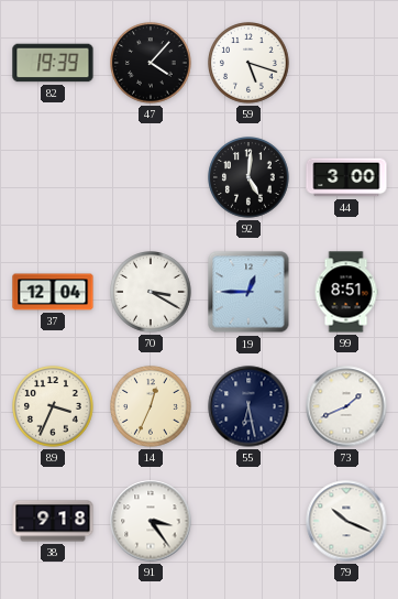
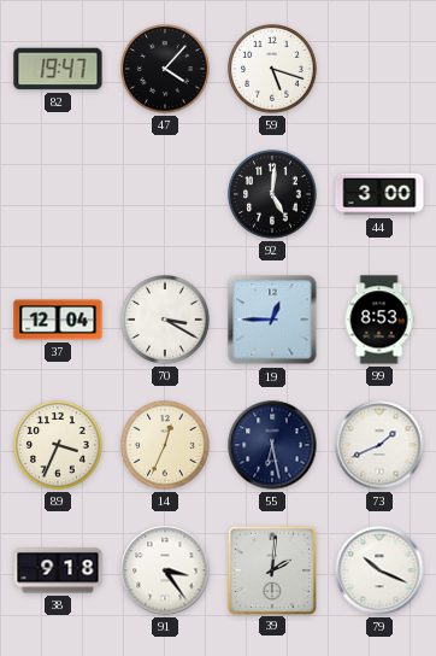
82: 19:39 -> 19:47 (58, 69)
99: 8:51 -> 8:53 (379, 320)
39: none -> 2:01 (271, 569)
